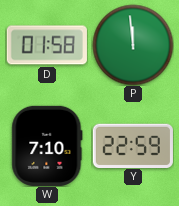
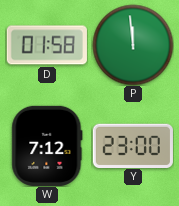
W: 7:10 -> 7:12 (47, 146)
Y: 22:59 -> 23:00 (133, 145)
